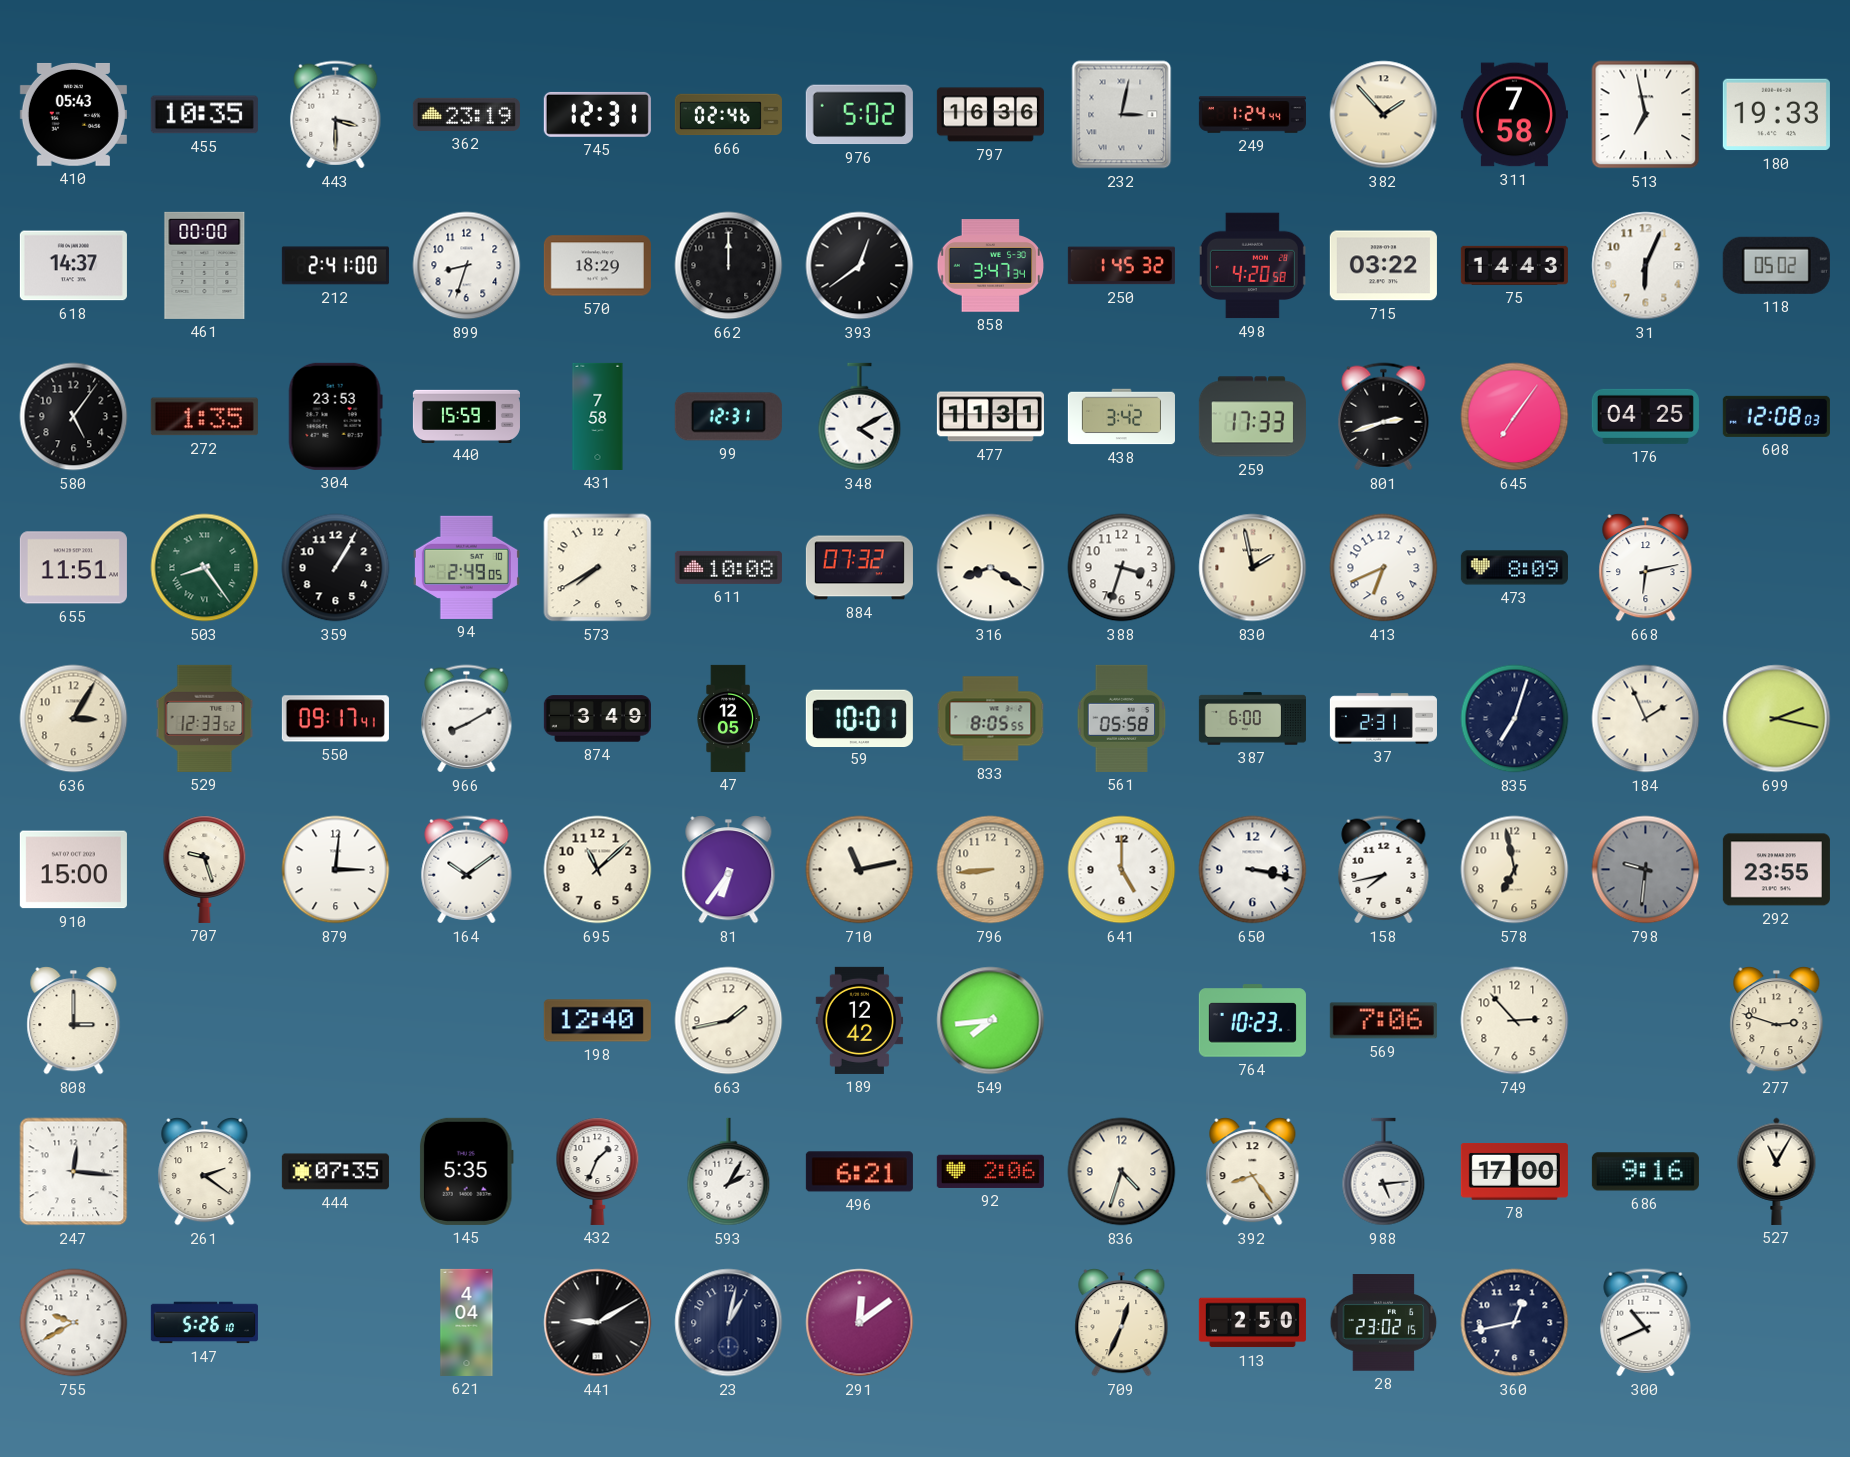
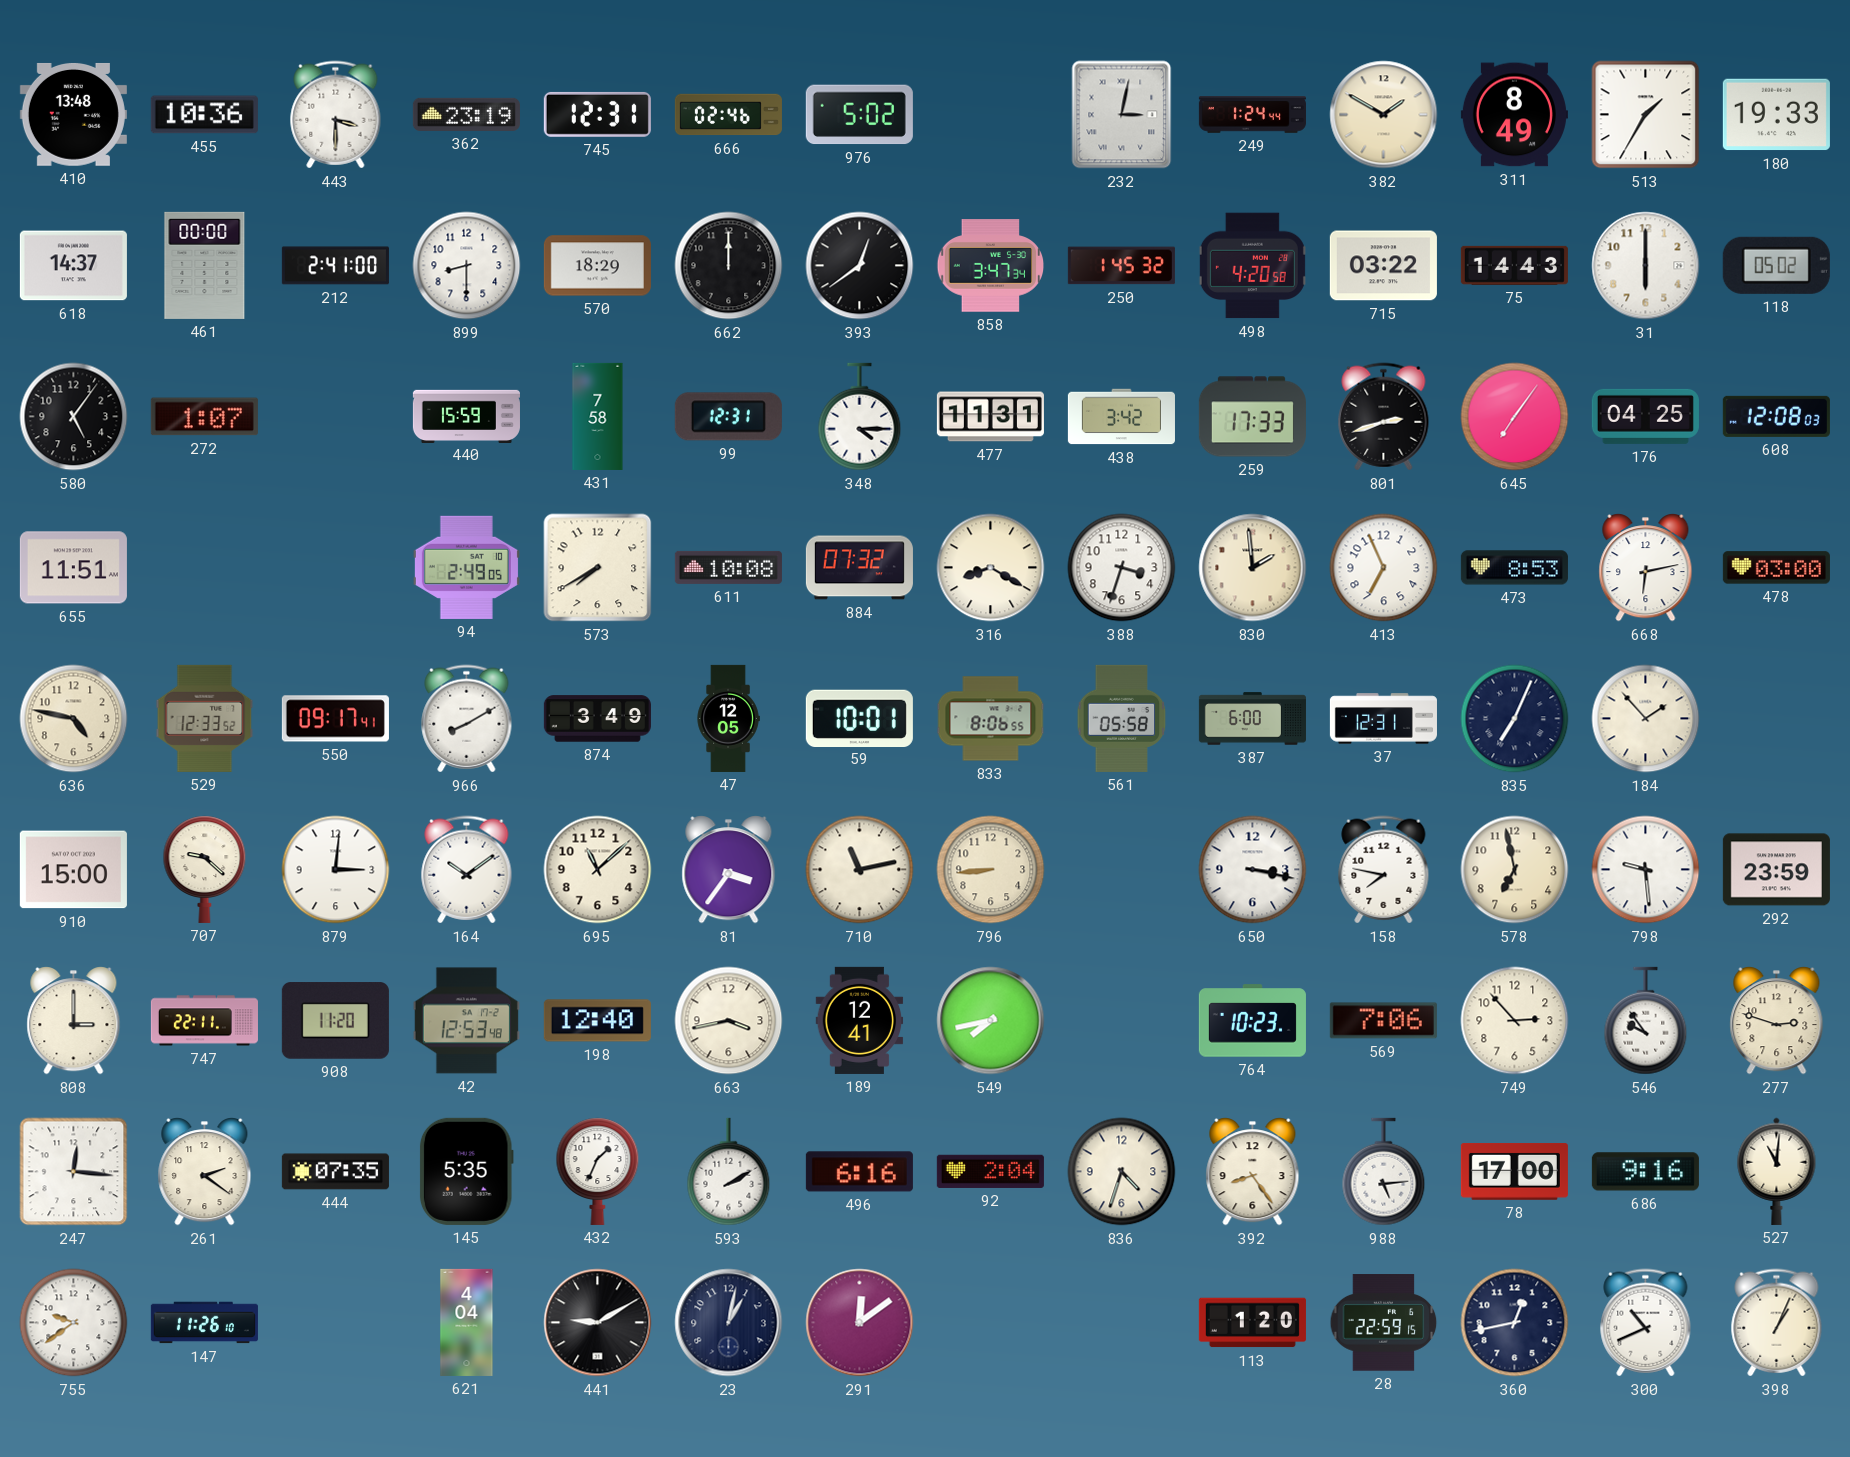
410: 05:43 -> 13:48 (73, 114)
455: 10:35 -> 10:36 (204, 115)
797: 16:36 -> none (990, 115)
382: 1:53 -> 1:50 (1384, 115)
311: 7:58 -> 8:49 (1514, 115)
513: 6:58 -> 1:35 (1646, 115)
899: 8:33 -> 8:30 (467, 266)
31: 6:04 -> 6:00 (1646, 266)
272: 1:35 -> 1:07 (204, 417)
304: 23:53 -> none (335, 416)
348: 4:10 -> 4:15 (860, 417)
503: 8:24 -> none (205, 568)
359: 1:05 -> none (336, 568)
830: 1:58 -> 1:59 (1253, 568)
413: 6:41 -> 6:56 (1384, 568)
473: 8:09 -> 8:53 (1514, 568)
478: none -> 03:00 (1776, 568)
636: 3:05 -> 4:47 (74, 719)
833: 8:05 -> 8:06 (991, 719)
37: 2:31 -> 12:31 (1383, 719)
835: 7:03 -> 7:04 (1515, 719)
184: 1:56 -> 1:53 (1646, 719)
699: 2:17 -> none (1777, 719)
707: 9:27 -> 9:22 (205, 869)
81: 6:36 -> 3:36 (729, 870)
641: 5:00 -> none (1122, 870)
158: 7:43 -> 7:47 (1384, 870)
798: 9:31 -> 9:29 (1646, 870)
798 dial: grey -> white (1646, 870)
292: 23:55 -> 23:59 (1776, 870)
747: none -> 22:11 (204, 1021)
908: none -> 11:20 (335, 1021)
42: none -> 12:53 (466, 1021)
663: 1:43 -> 3:43 (729, 1021)
189: 12:42 -> 12:41 (860, 1020)
549: 7:44 -> 7:43 (991, 1021)
546: none -> 9:54 (1646, 1021)
593: 2:05 -> 2:10 (729, 1172)
496: 6:21 -> 6:16 (859, 1172)
92: 2:06 -> 2:04 (990, 1171)
527: 11:05 -> 11:01 (1777, 1171)
755: 9:40 -> 9:39 (74, 1323)
147: 5:26 -> 11:26 (204, 1323)
709: 12:34 -> none (1122, 1323)
113: 2:50 -> 1:20 (1252, 1323)
28: 23:02 -> 22:59 (1384, 1323)
398: none -> 1:04 (1777, 1323)
